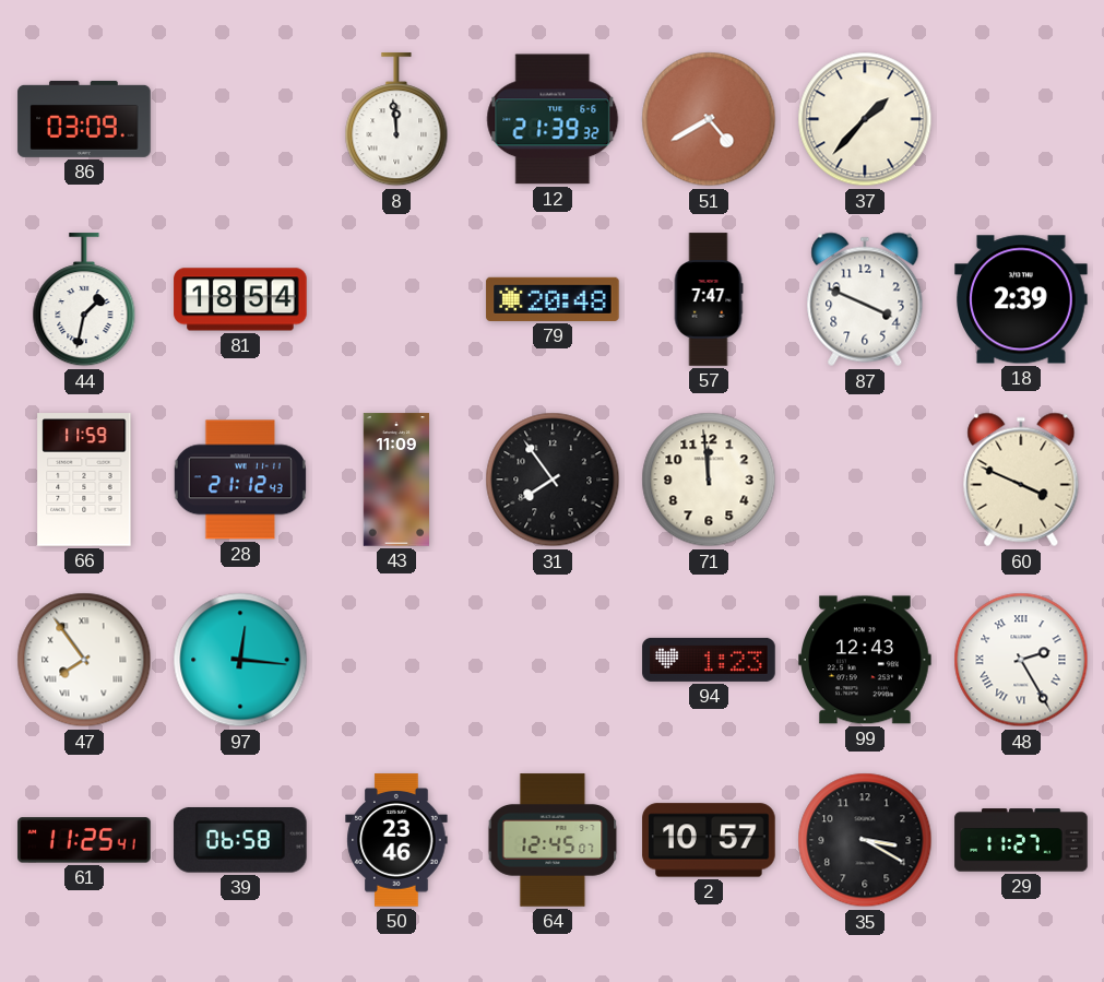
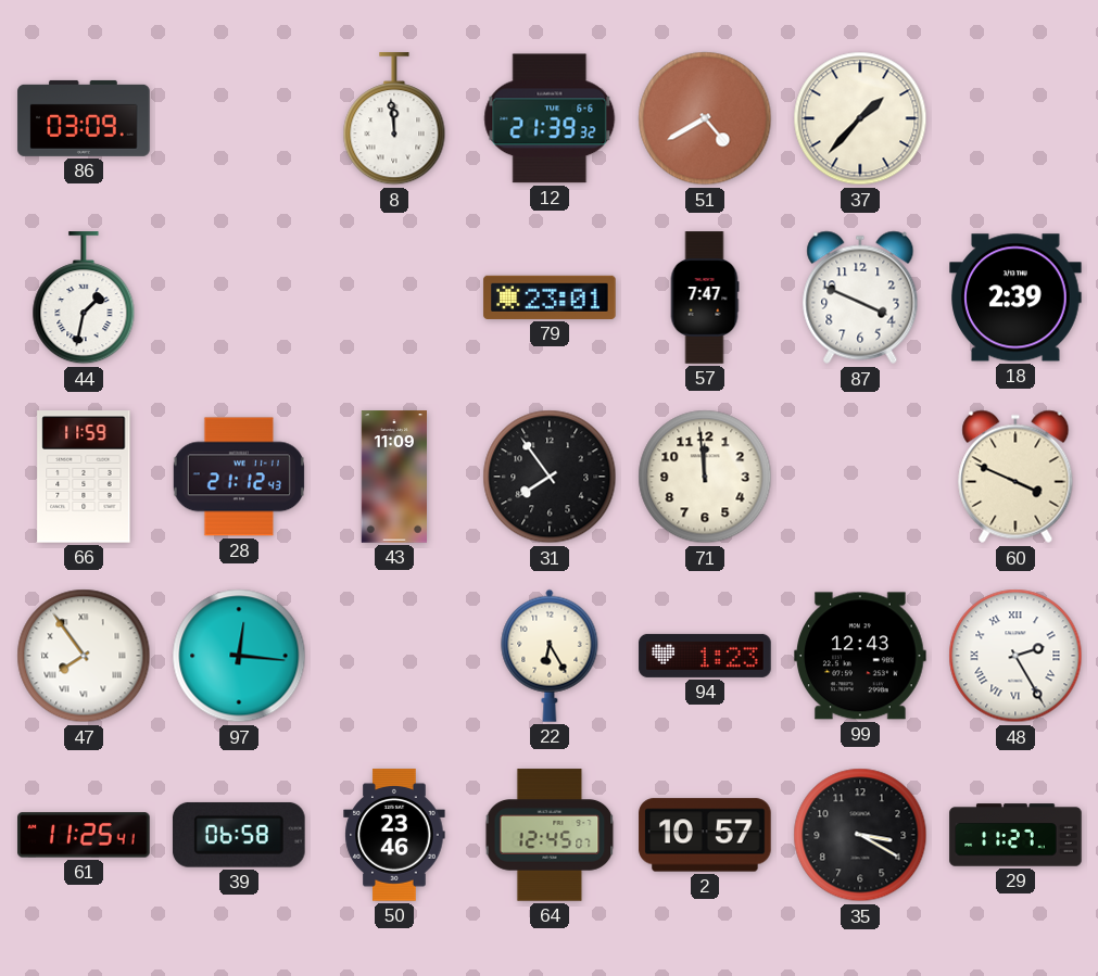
81: 18:54 -> none (240, 299)
79: 20:48 -> 23:01 (550, 297)
22: none -> 6:25 (550, 656)
